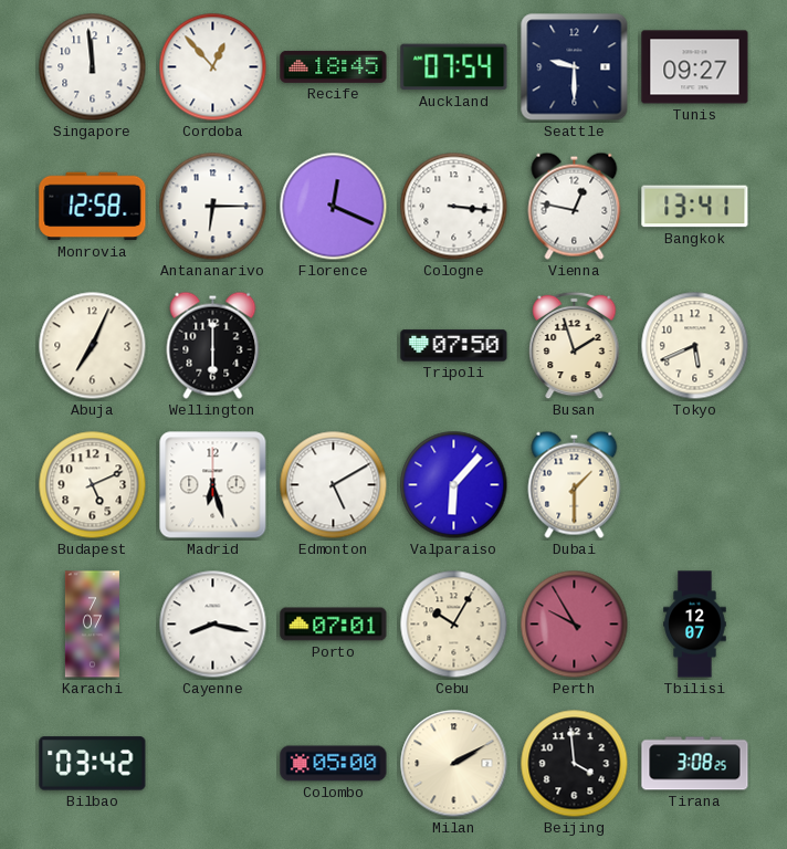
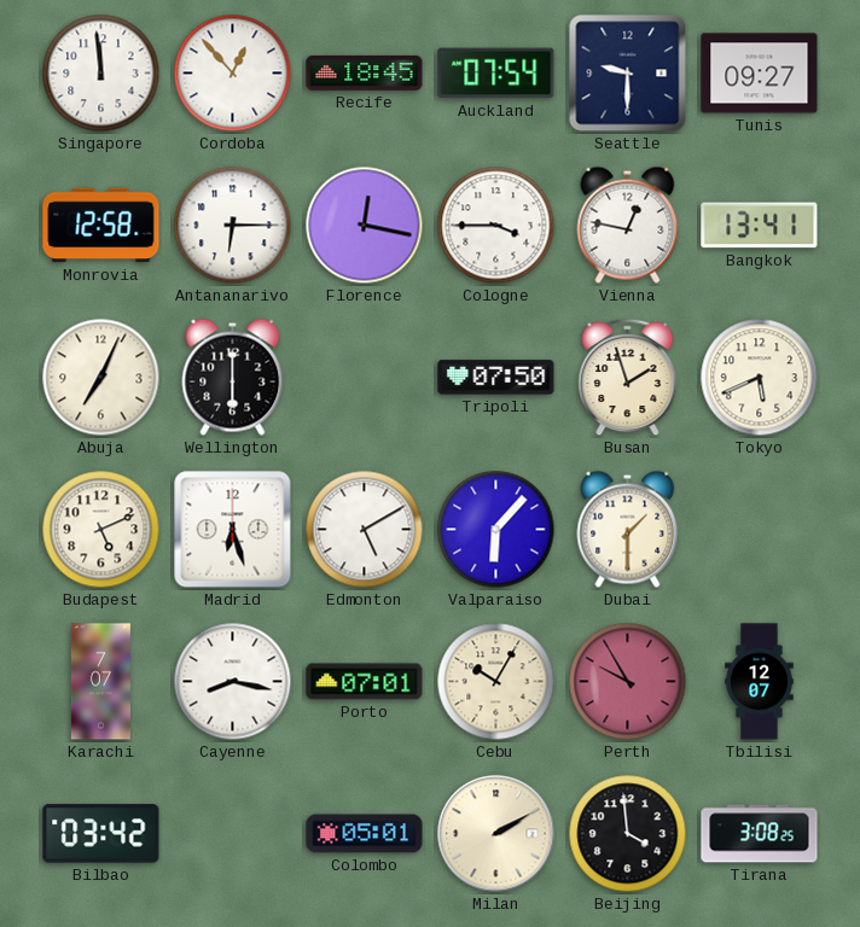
Florence: 12:19 -> 12:17 (365, 226)
Cologne: 3:16 -> 3:45 (496, 226)
Colombo: 05:00 -> 05:01 (365, 834)
